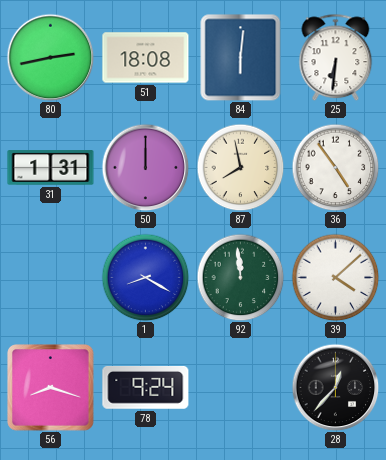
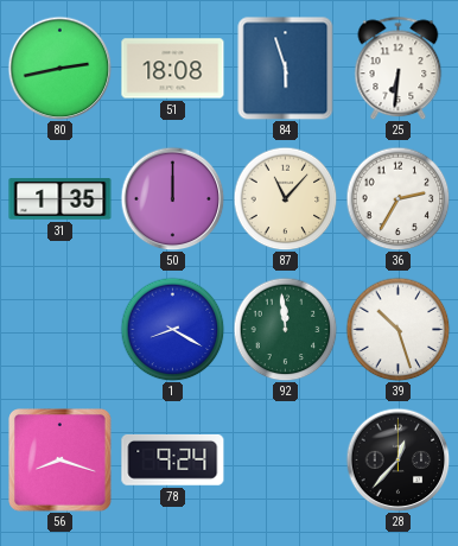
84: 6:01 -> 5:57 (286, 68)
31: 1:31 -> 1:35 (61, 199)
87: 7:58 -> 11:07 (285, 198)
36: 4:54 -> 2:35 (397, 198)
39: 4:08 -> 10:27 (397, 329)
